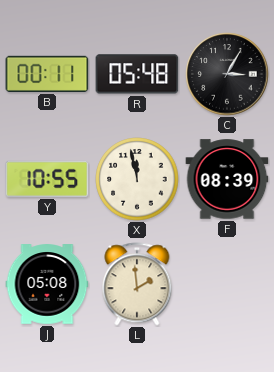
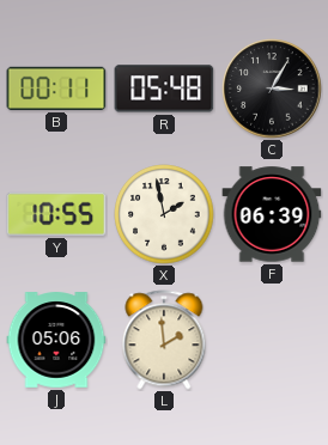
X: 11:58 -> 1:58 (164, 214)
F: 08:39 -> 06:39 (272, 214)
J: 05:08 -> 05:06 (56, 340)
